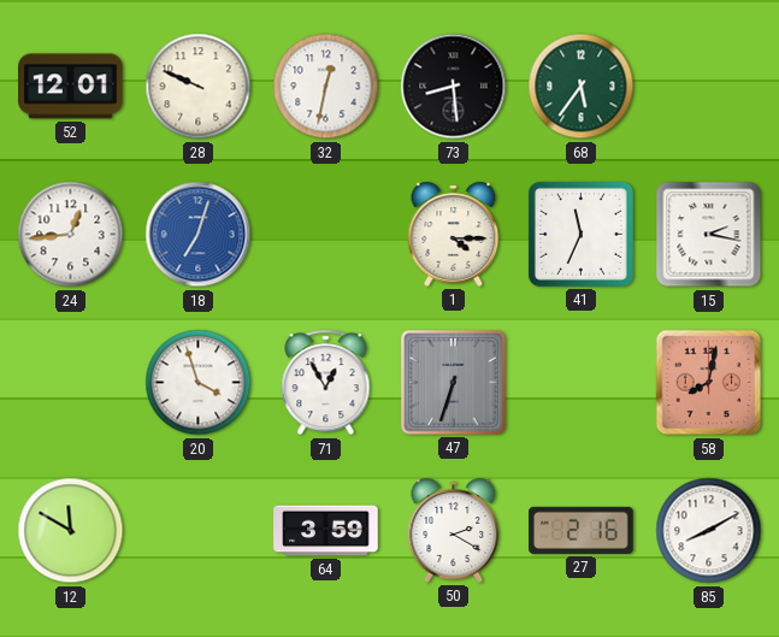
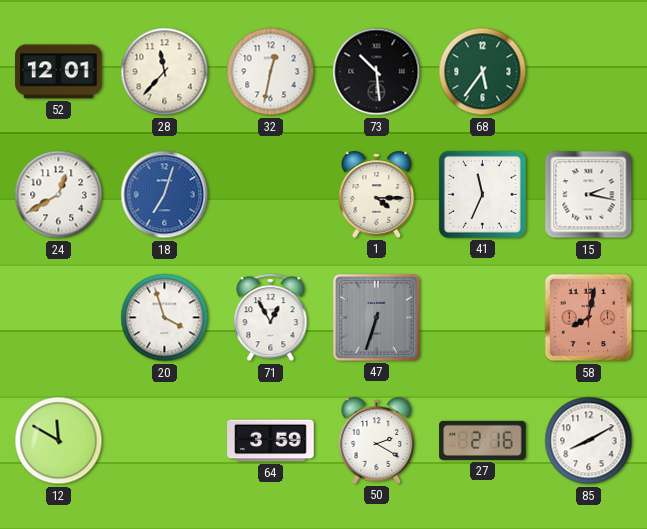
28: 9:49 -> 11:37 (165, 72)
73: 8:29 -> 10:29 (377, 72)
24: 12:44 -> 12:40 (59, 195)
